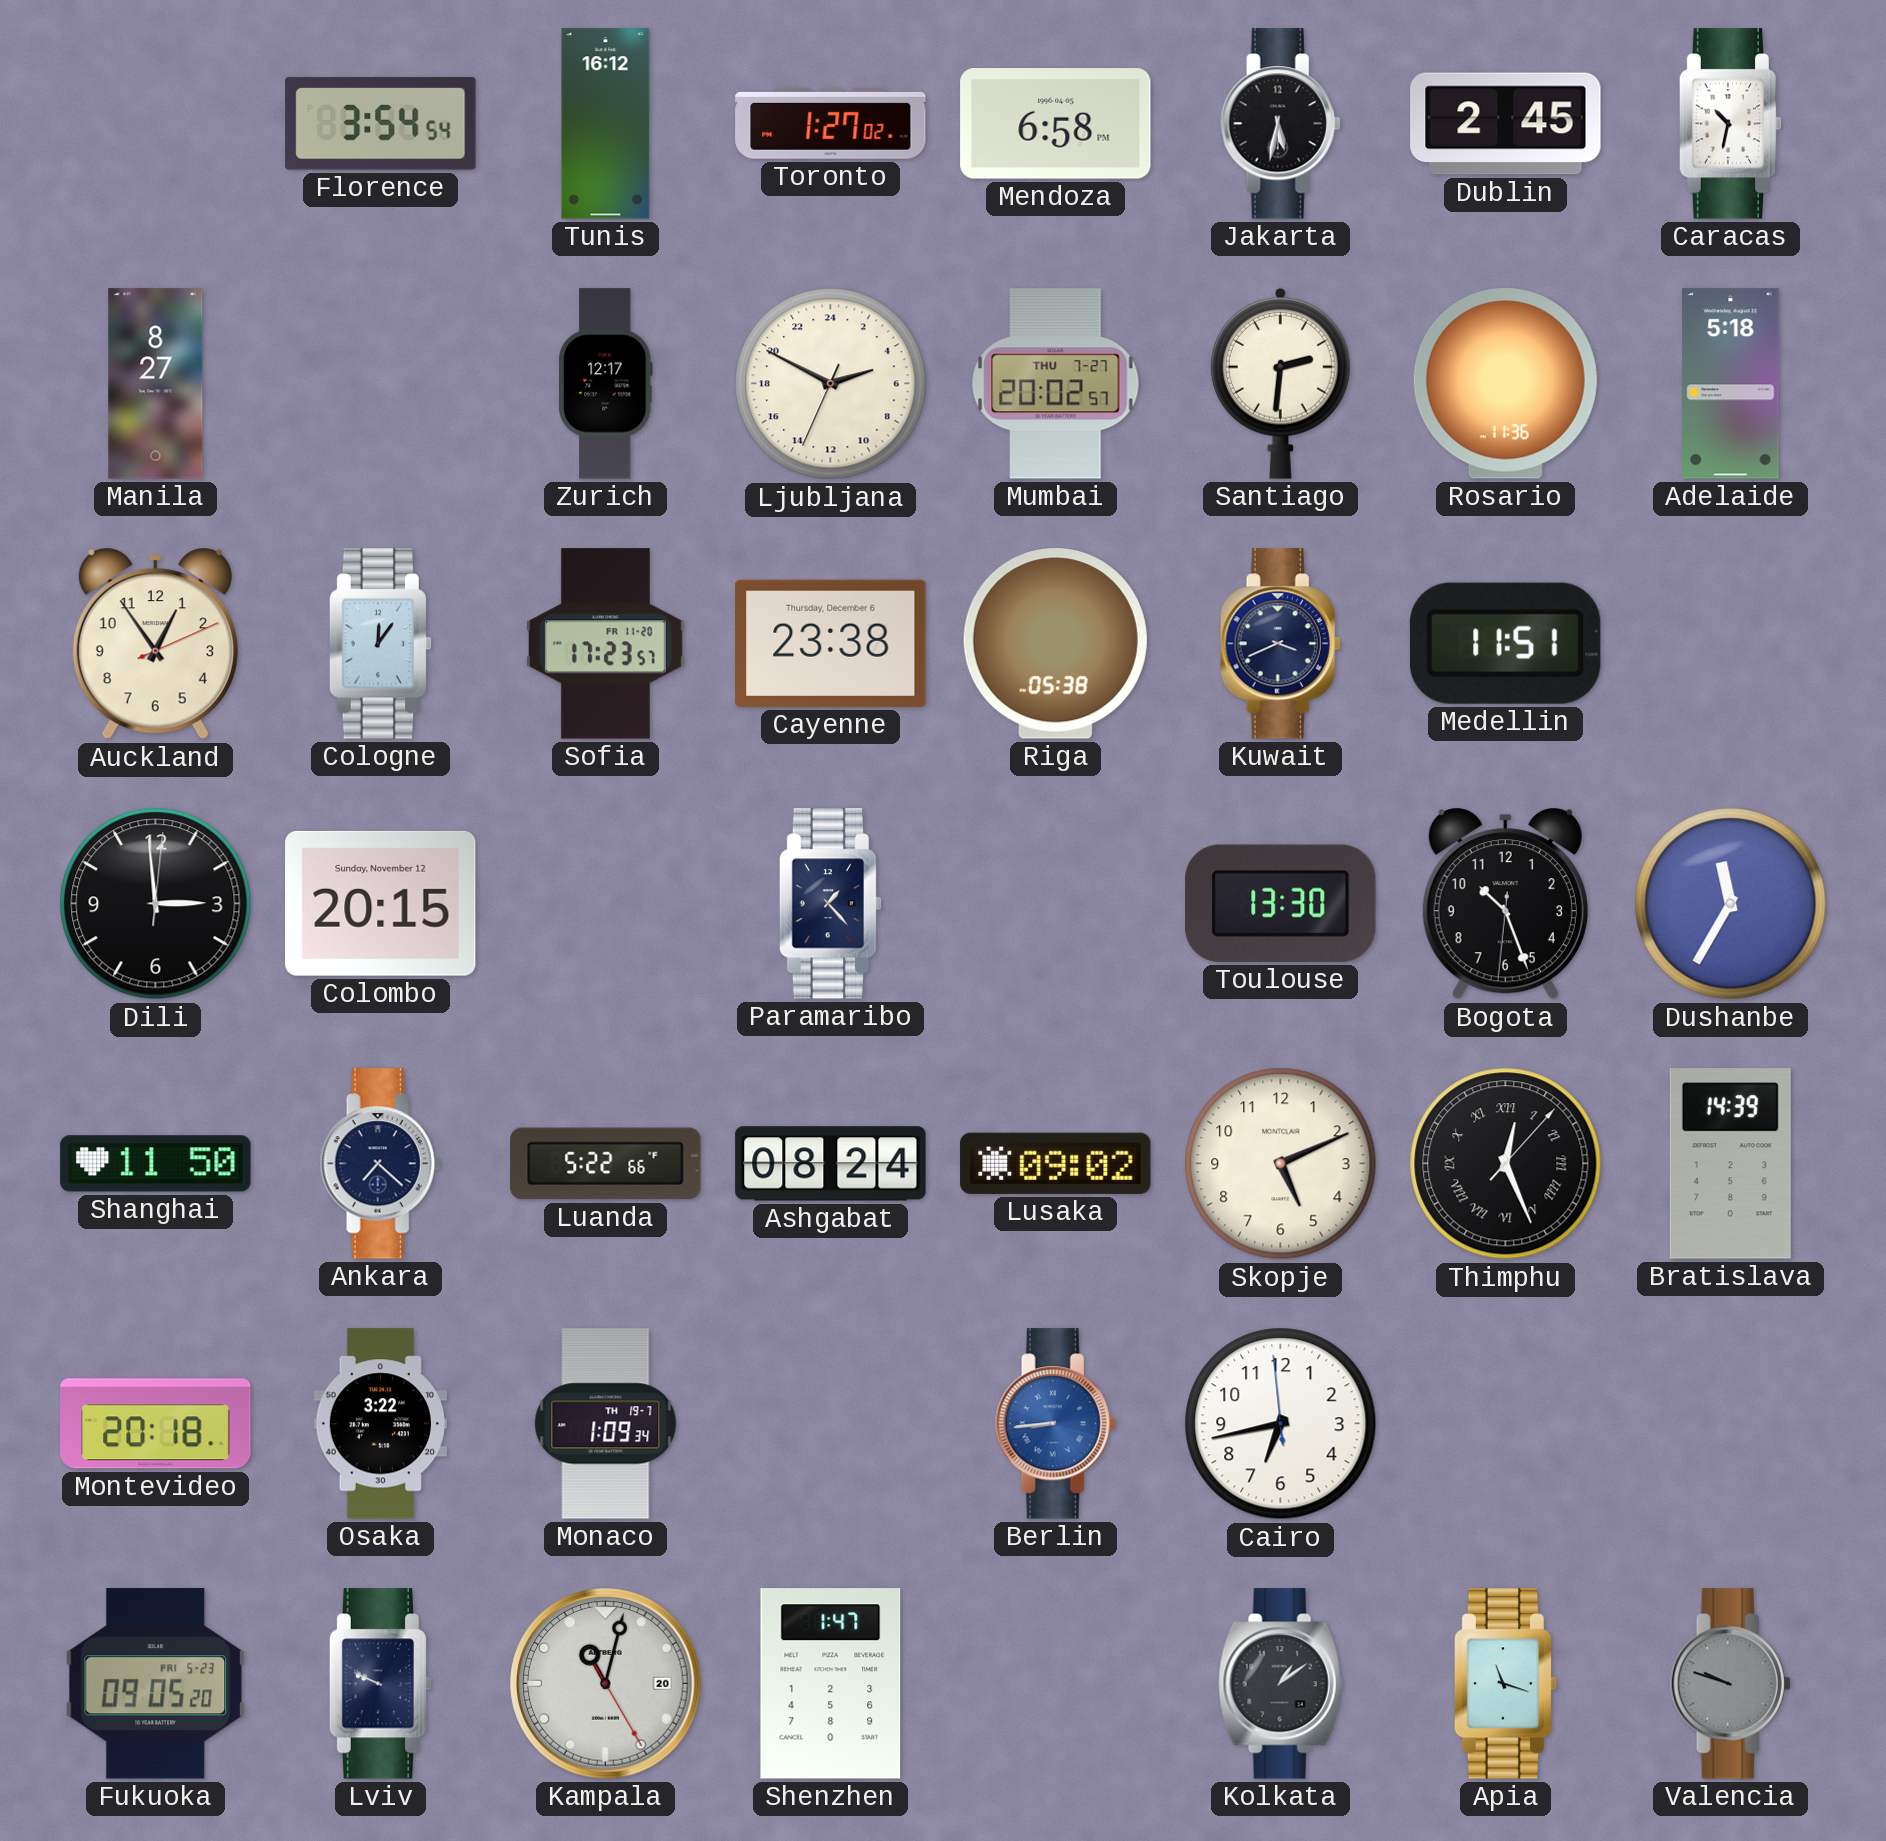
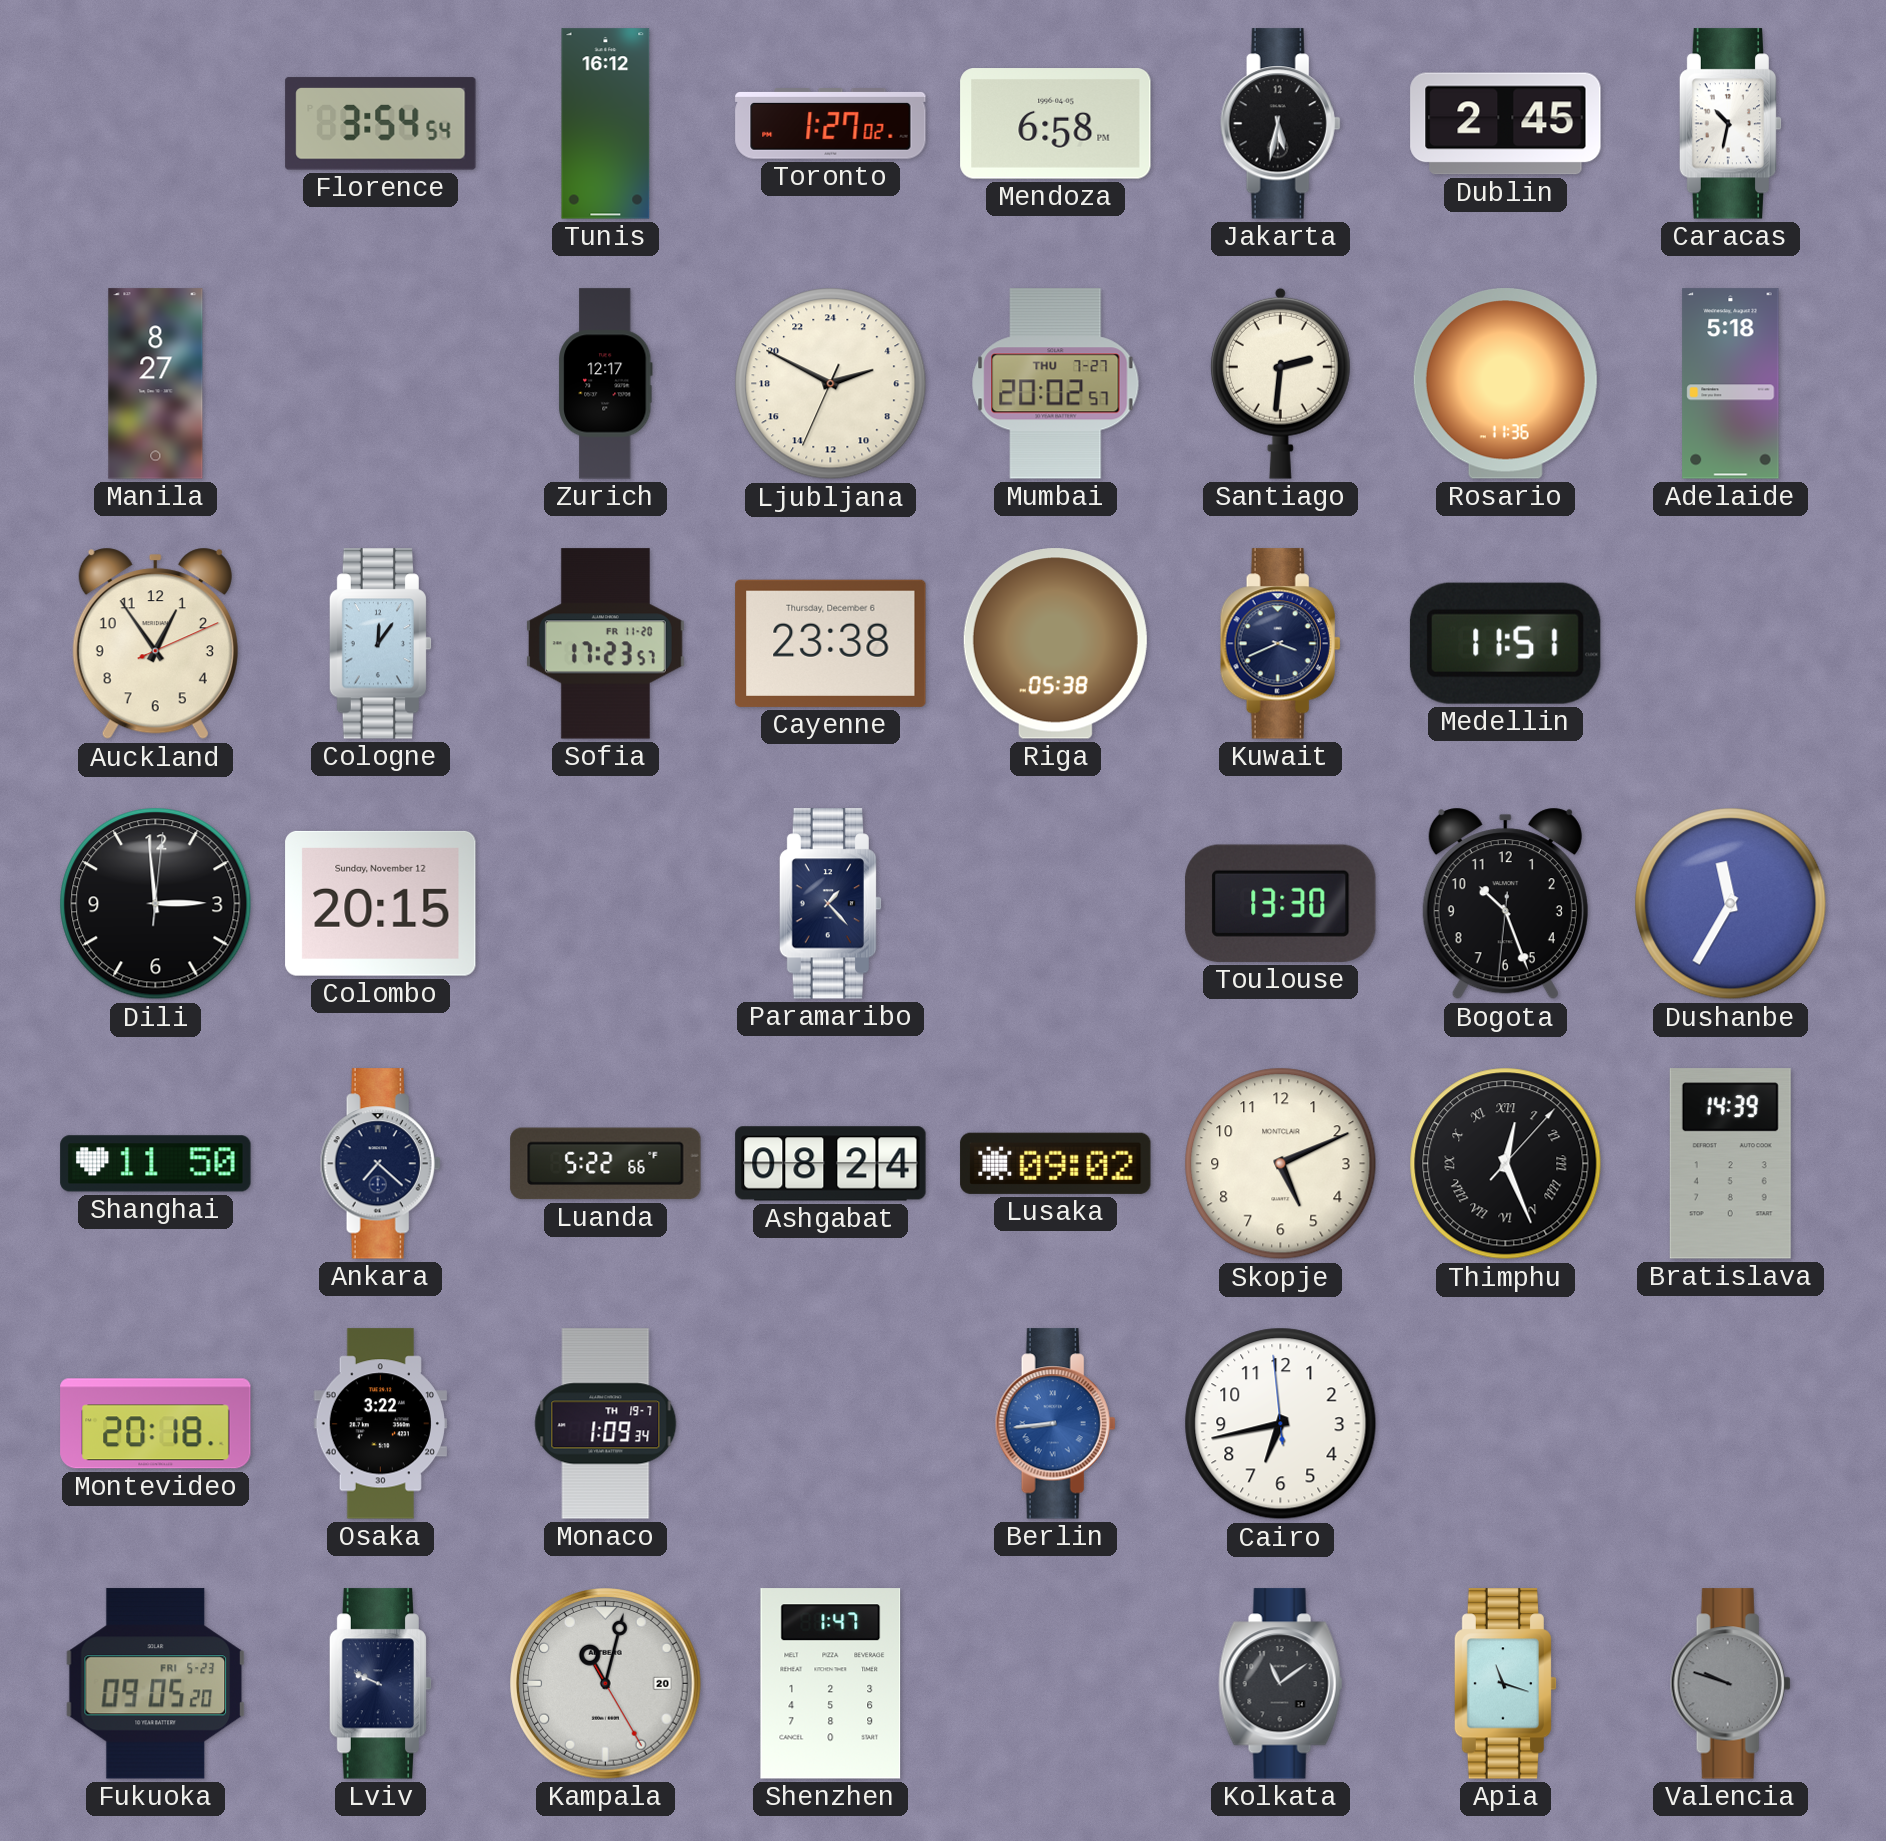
Kolkata: 1:09 -> 11:09 (1281, 1684)
